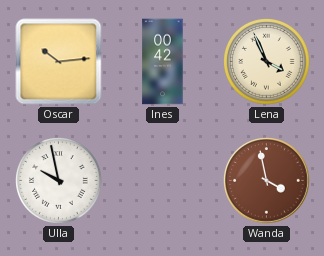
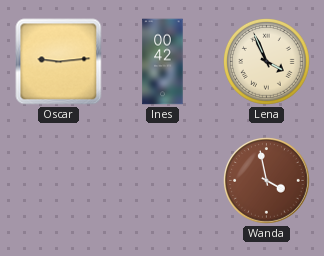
Oscar: 10:14 -> 9:14 (59, 62)
Ulla: 9:58 -> none (59, 181)
